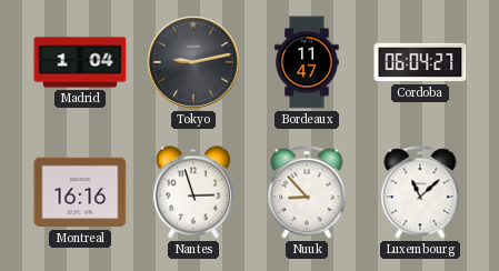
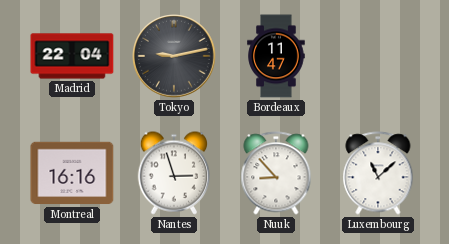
Madrid: 1:04 -> 22:04 (72, 56)
Cordoba: 06:04 -> none (420, 62)
